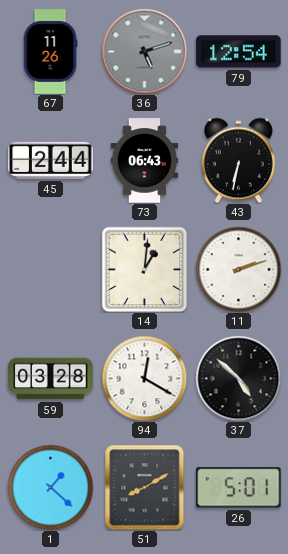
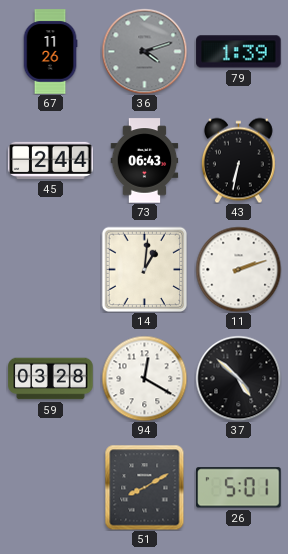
36: 5:12 -> 4:12 (144, 51)
79: 12:54 -> 1:39 (239, 52)
1: 1:22 -> none (50, 487)
